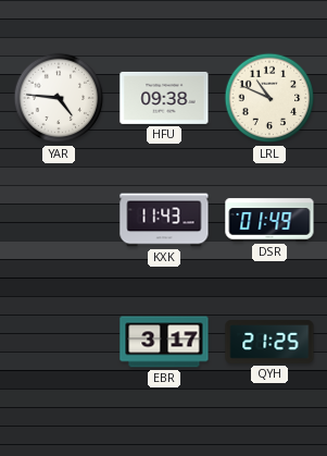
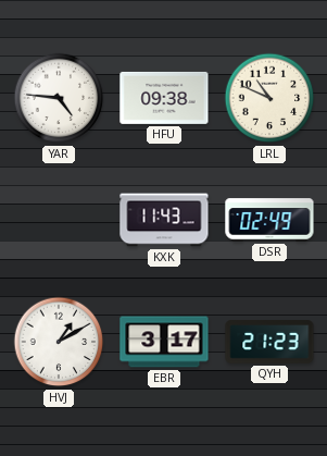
DSR: 01:49 -> 02:49 (269, 220)
HVJ: none -> 1:10 (59, 342)
QYH: 21:25 -> 21:23 (269, 342)
